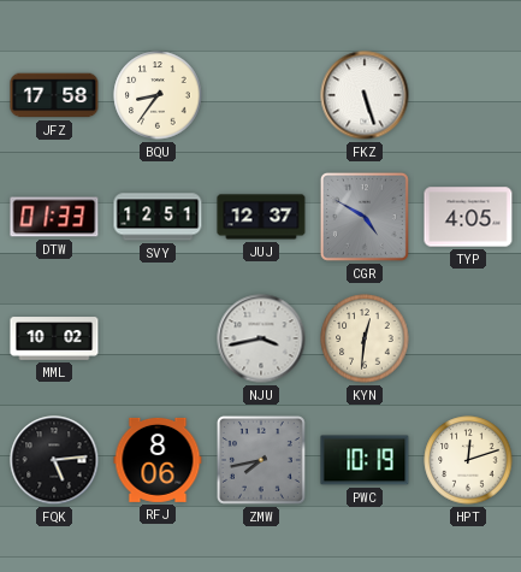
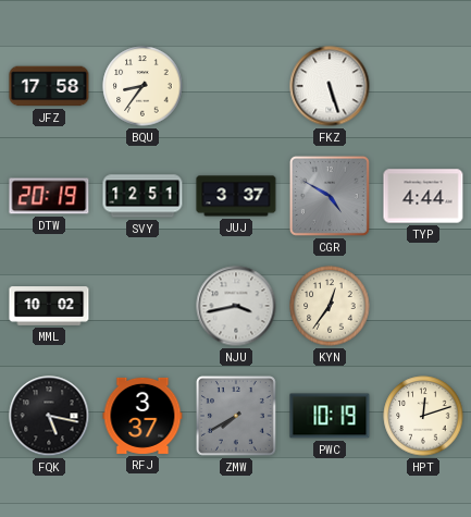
DTW: 01:33 -> 20:19 (49, 196)
JUJ: 12:37 -> 3:37 (236, 196)
TYP: 4:05 -> 4:44 (423, 196)
KYN: 12:31 -> 12:36 (330, 306)
FQK: 5:14 -> 5:17 (49, 416)
RFJ: 8:06 -> 3:37 (142, 416)
ZMW: 7:43 -> 7:40 (236, 416)
